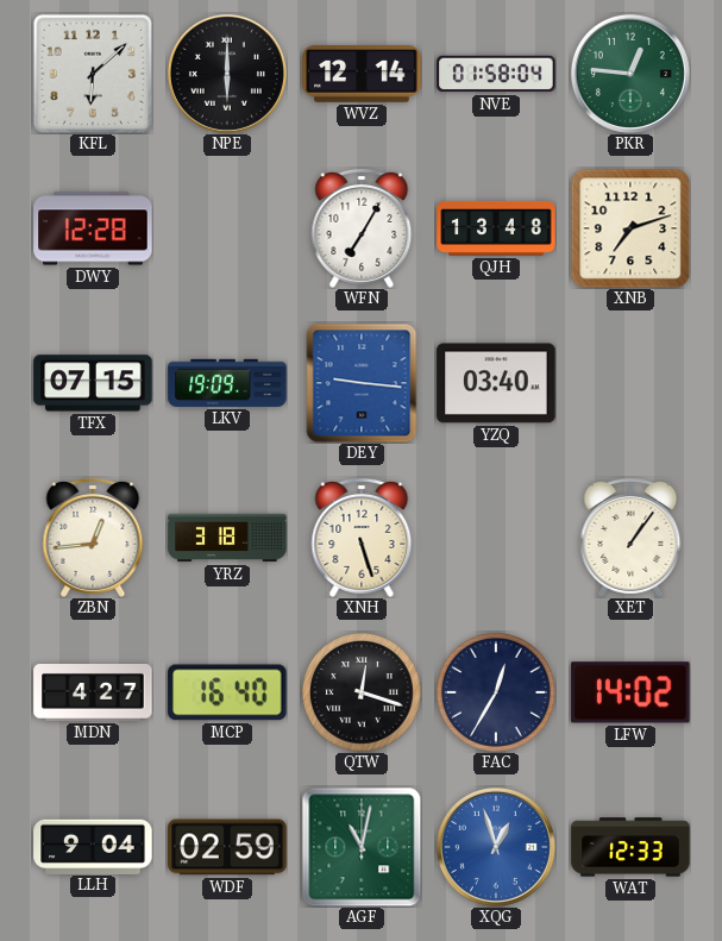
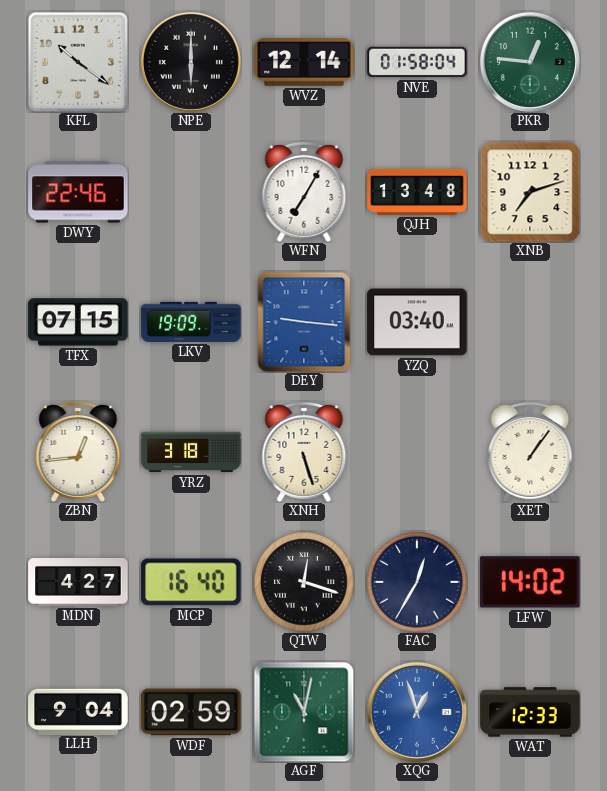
KFL: 6:08 -> 10:21 (78, 62)
DWY: 12:28 -> 22:46 (78, 192)
